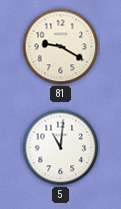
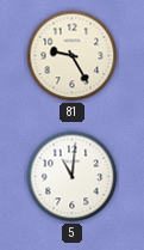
81: 9:20 -> 9:25 (73, 56)
